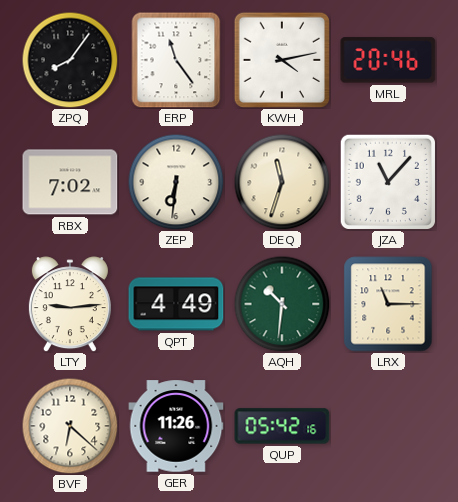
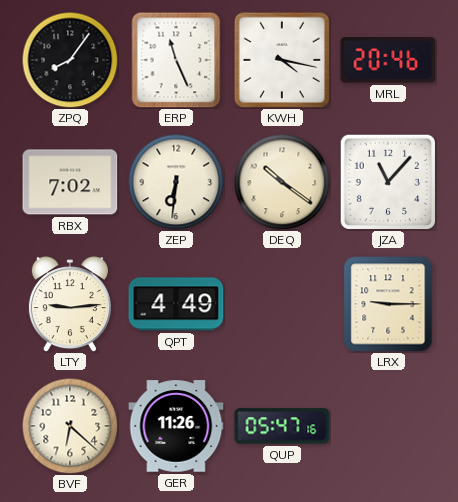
ERP: 11:24 -> 11:26 (176, 60)
KWH: 4:13 -> 4:17 (282, 60)
DEQ: 11:33 -> 10:21 (282, 182)
AQH: 10:31 -> none (282, 304)
LRX: 11:15 -> 9:15 (388, 304)
QUP: 05:42 -> 05:47 (282, 426)
